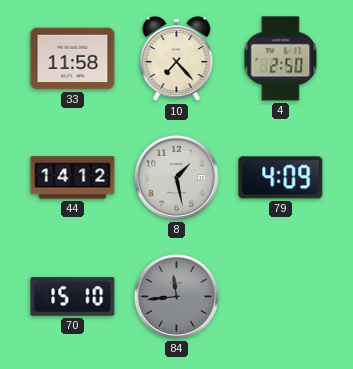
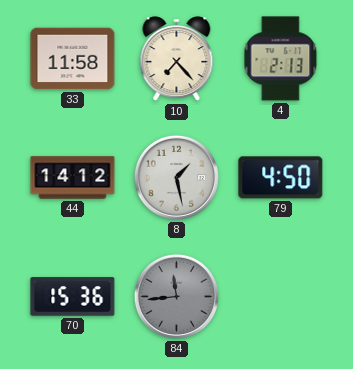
4: 2:50 -> 2:13 (281, 59)
79: 4:09 -> 4:50 (281, 178)
70: 15:10 -> 15:36 (73, 297)
